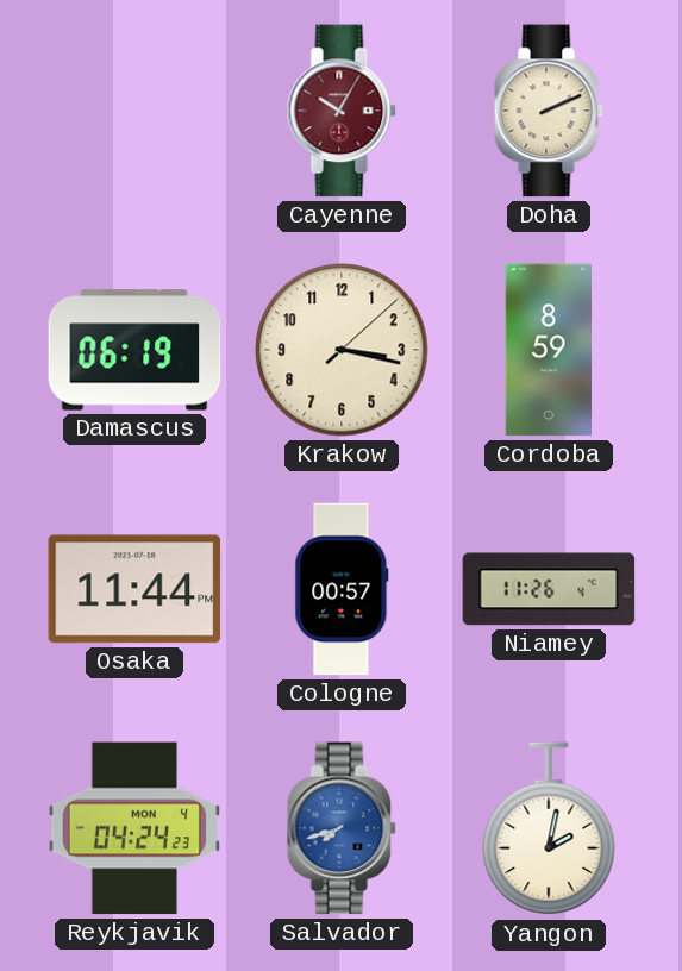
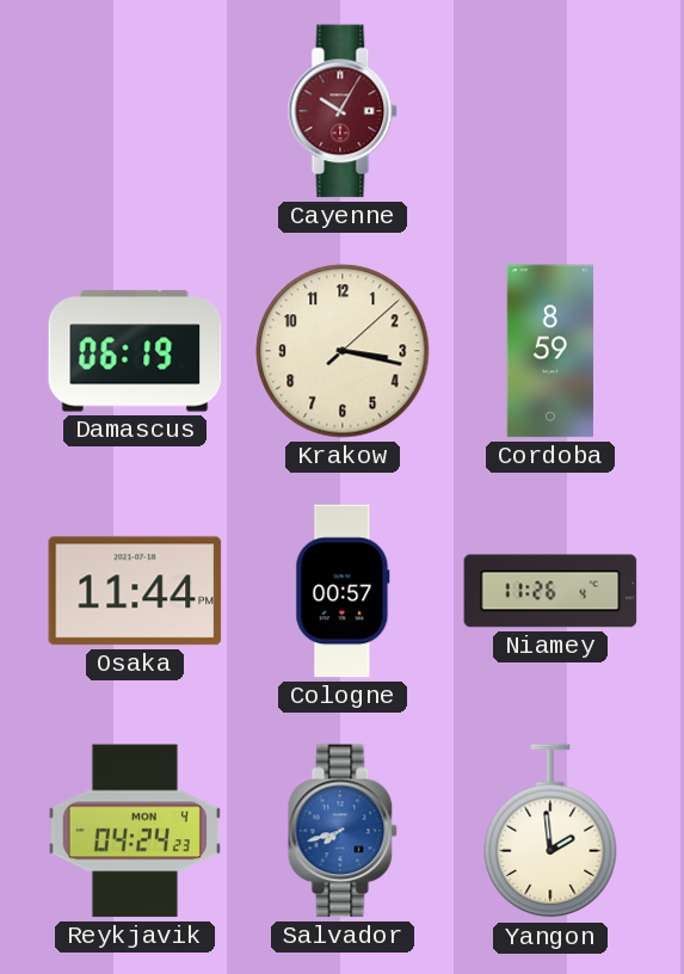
Doha: 2:11 -> none (549, 111)
Yangon: 2:02 -> 1:59 (550, 832)
